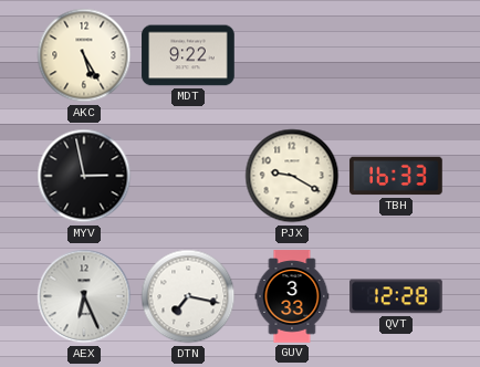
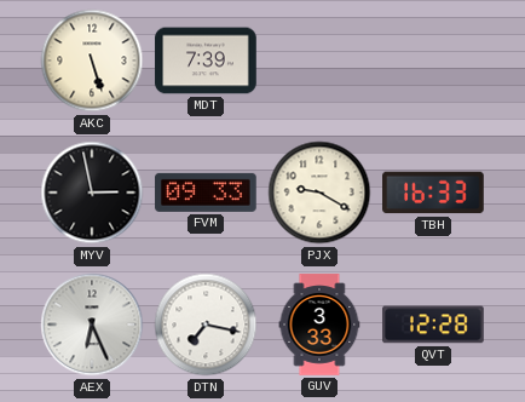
AKC: 5:25 -> 5:27 (92, 61)
MDT: 9:22 -> 7:39 (206, 61)
FVM: none -> 09:33 (206, 193)
